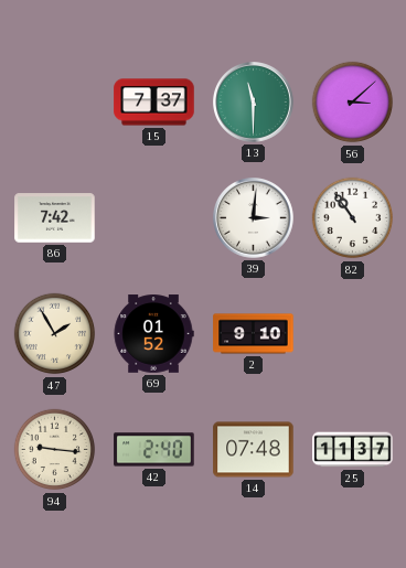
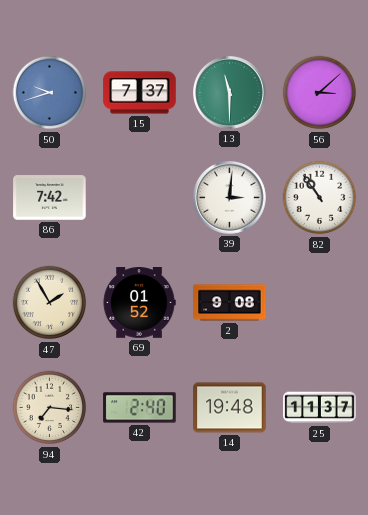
50: none -> 9:42 (50, 93)
2: 9:10 -> 9:08 (230, 303)
94: 9:16 -> 7:16 (50, 408)
14: 07:48 -> 19:48 (230, 408)
